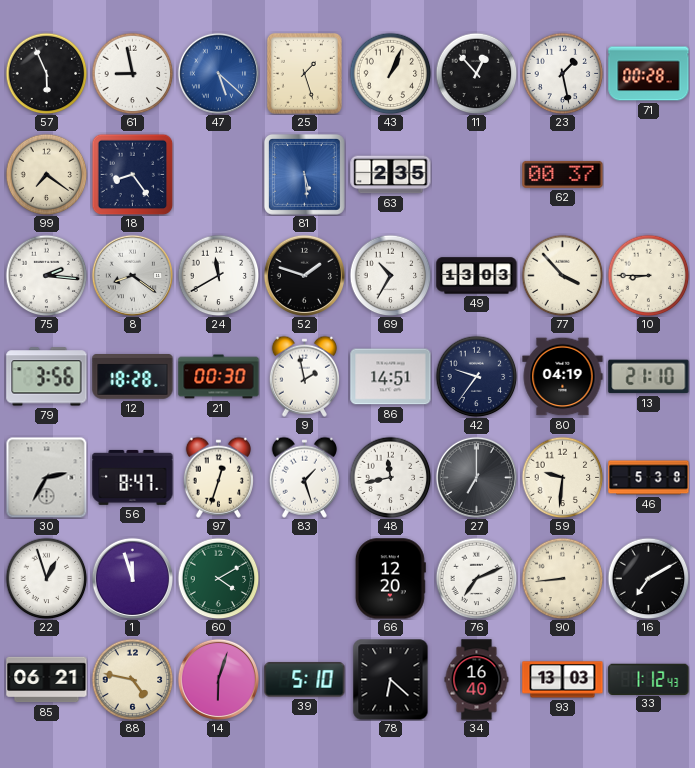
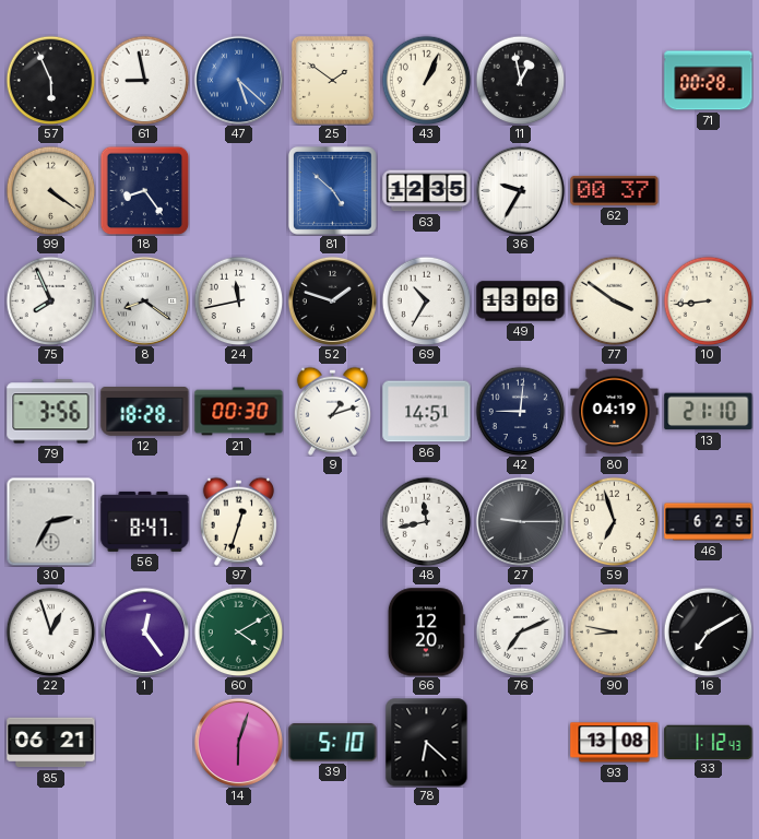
25: 1:27 -> 1:51 (332, 80)
11: 12:53 -> 12:58 (520, 80)
23: 1:28 -> none (562, 73)
99: 7:21 -> 4:21 (50, 190)
81: 5:29 -> 4:52 (332, 190)
63: 2:35 -> 12:35 (427, 191)
36: none -> 9:35 (520, 190)
75: 2:16 -> 7:56 (50, 300)
24: 11:40 -> 11:43 (238, 300)
49: 13:03 -> 13:06 (521, 302)
77: 3:53 -> 3:51 (614, 300)
10: 8:45 -> 8:44 (708, 300)
9: 1:58 -> 1:12 (332, 411)
42: 9:36 -> 9:01 (520, 411)
83: 1:27 -> none (304, 477)
27: 7:00 -> 9:15 (520, 521)
59: 9:31 -> 6:57 (614, 521)
46: 5:38 -> 6:25 (709, 522)
1: 11:57 -> 12:24 (144, 631)
90: 8:44 -> 8:47 (614, 631)
88: 4:47 -> none (132, 679)
34: 16:40 -> none (477, 680)
93: 13:03 -> 13:08 (615, 743)
